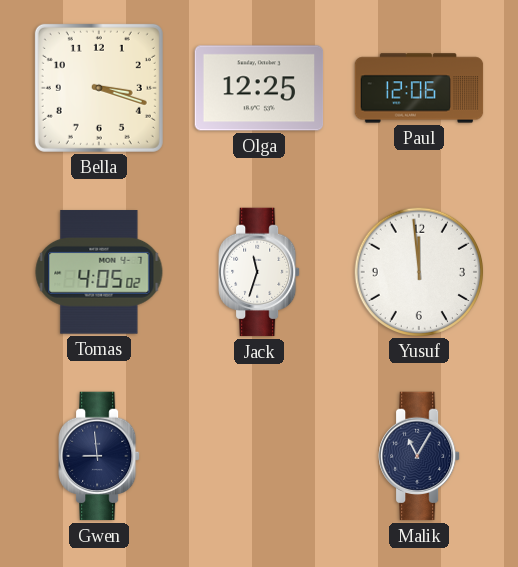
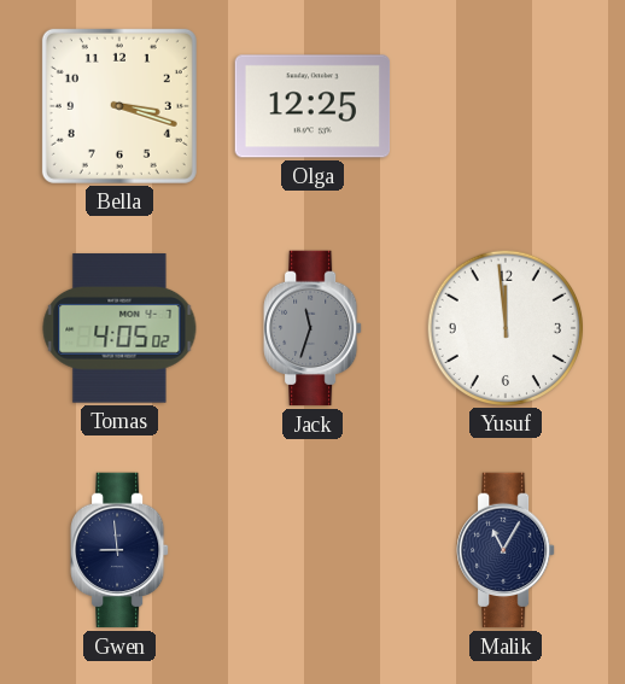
Paul: 12:06 -> none (419, 88)
Jack dial: white -> grey (312, 328)
